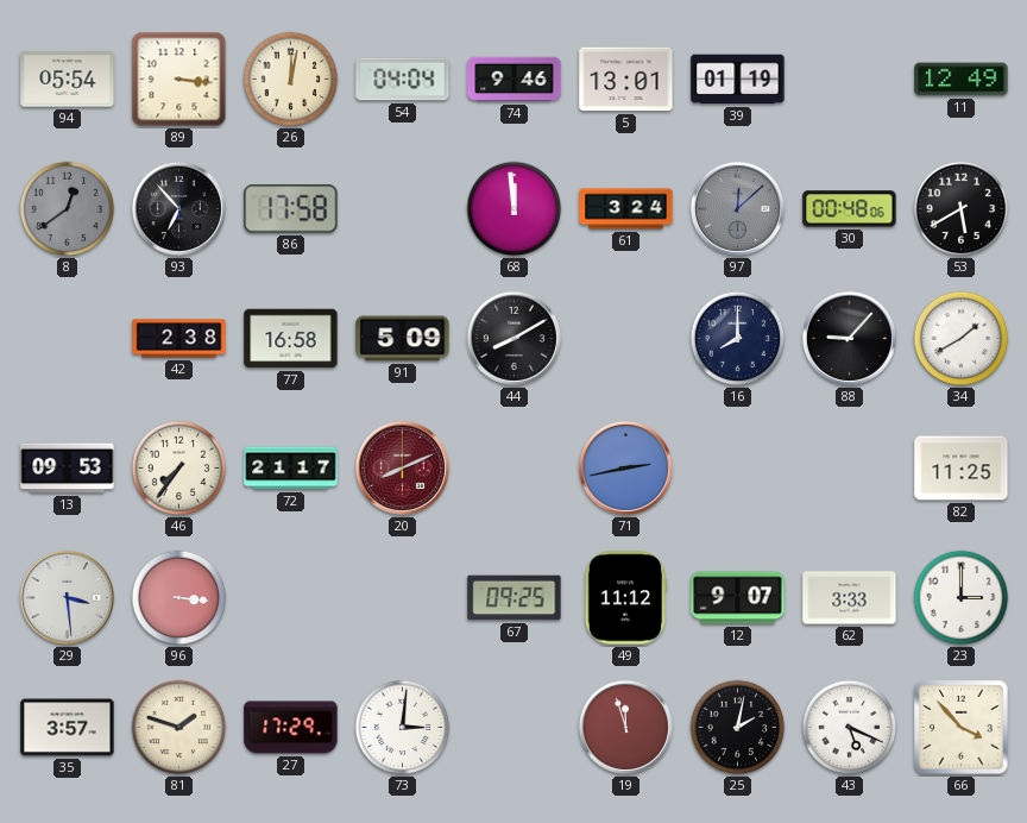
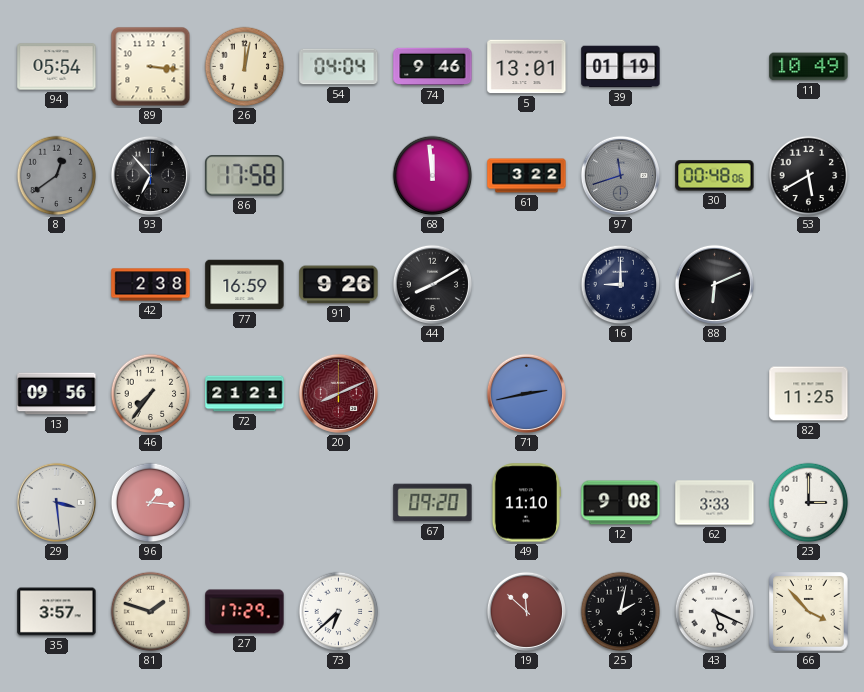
11: 12:49 -> 10:49 (809, 67)
61: 3:24 -> 3:22 (527, 176)
97: 12:08 -> 11:42 (620, 175)
77: 16:58 -> 16:59 (245, 285)
91: 5:09 -> 9:26 (339, 285)
16: 8:00 -> 9:00 (621, 285)
88: 9:07 -> 6:11 (714, 284)
34: 1:40 -> none (962, 339)
13: 09:53 -> 09:56 (57, 394)
72: 21:17 -> 21:21 (245, 394)
96: 3:16 -> 1:16 (151, 503)
67: 09:25 -> 09:20 (433, 503)
49: 11:12 -> 11:10 (526, 503)
12: 9:07 -> 9:08 (621, 503)
73: 3:01 -> 6:38 (339, 612)
19: 11:57 -> 11:52 (526, 611)
